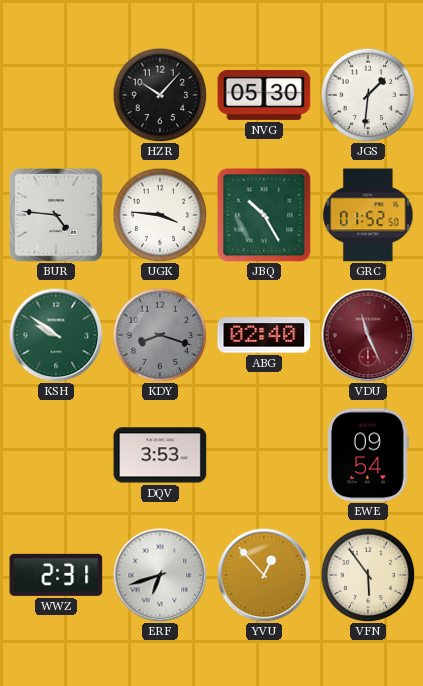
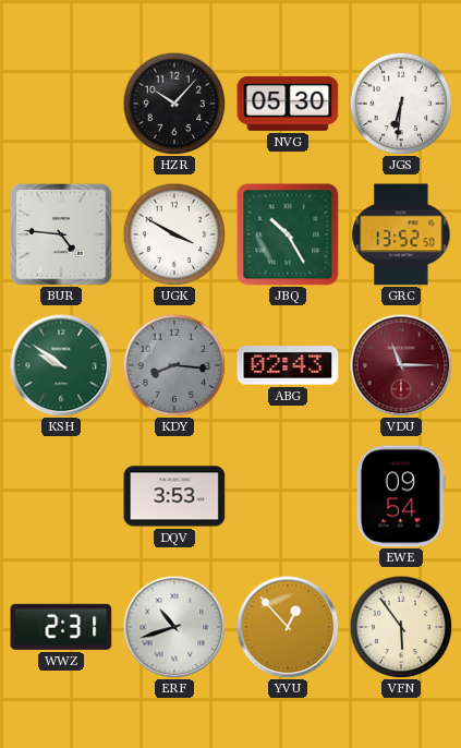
JGS: 1:31 -> 6:31 (401, 104)
UGK: 3:46 -> 3:50 (174, 234)
GRC: 01:52 -> 13:52 (401, 234)
KDY: 8:18 -> 8:16 (174, 365)
ABG: 02:40 -> 02:43 (288, 365)
VDU: 11:26 -> 11:15 (401, 365)
ERF: 6:42 -> 10:42 (174, 627)
